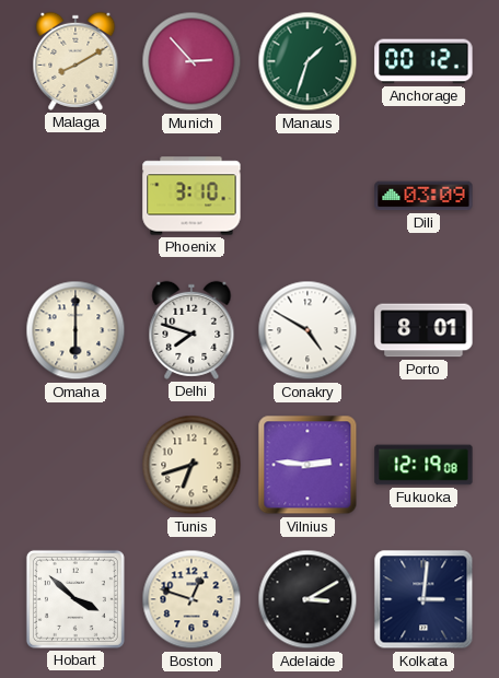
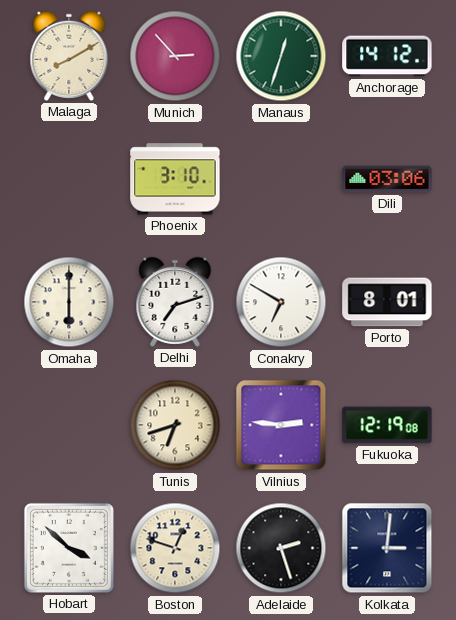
Manaus: 1:33 -> 12:33 (281, 56)
Anchorage: 00:12 -> 14:12 (387, 56)
Dili: 03:09 -> 03:06 (387, 179)
Delhi: 7:48 -> 7:12 (175, 302)
Conakry: 4:50 -> 6:50 (281, 302)
Adelaide: 3:10 -> 2:27 (281, 548)
